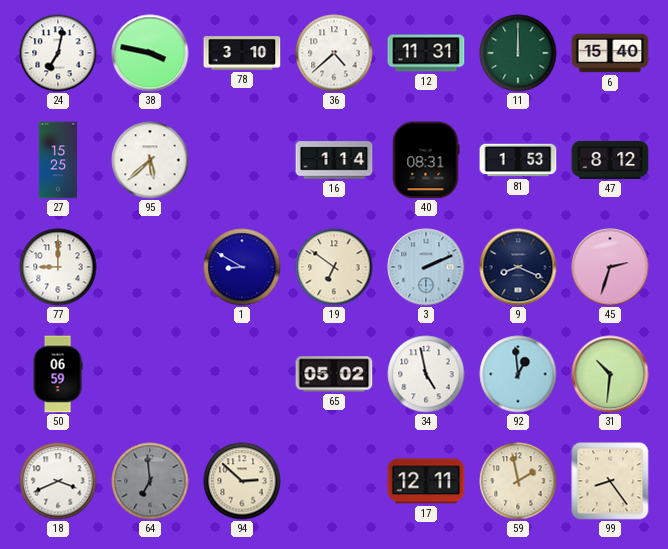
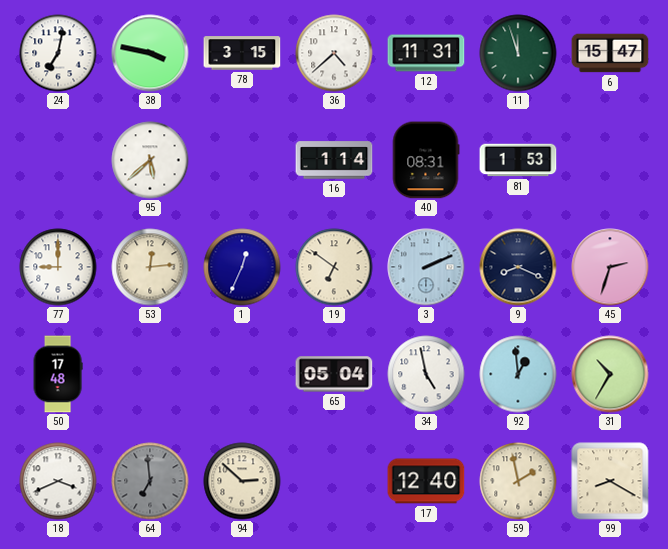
78: 3:10 -> 3:15 (242, 53)
11: 12:00 -> 11:57 (518, 53)
6: 15:40 -> 15:47 (610, 53)
27: 15:25 -> none (58, 160)
47: 8:12 -> none (610, 160)
53: none -> 12:14 (150, 267)
1: 8:50 -> 12:34 (242, 267)
50: 06:59 -> 17:48 (58, 374)
65: 05:02 -> 05:04 (334, 374)
31: 10:31 -> 10:35 (610, 374)
17: 12:11 -> 12:40 (426, 481)
99: 8:24 -> 8:20 (610, 481)
